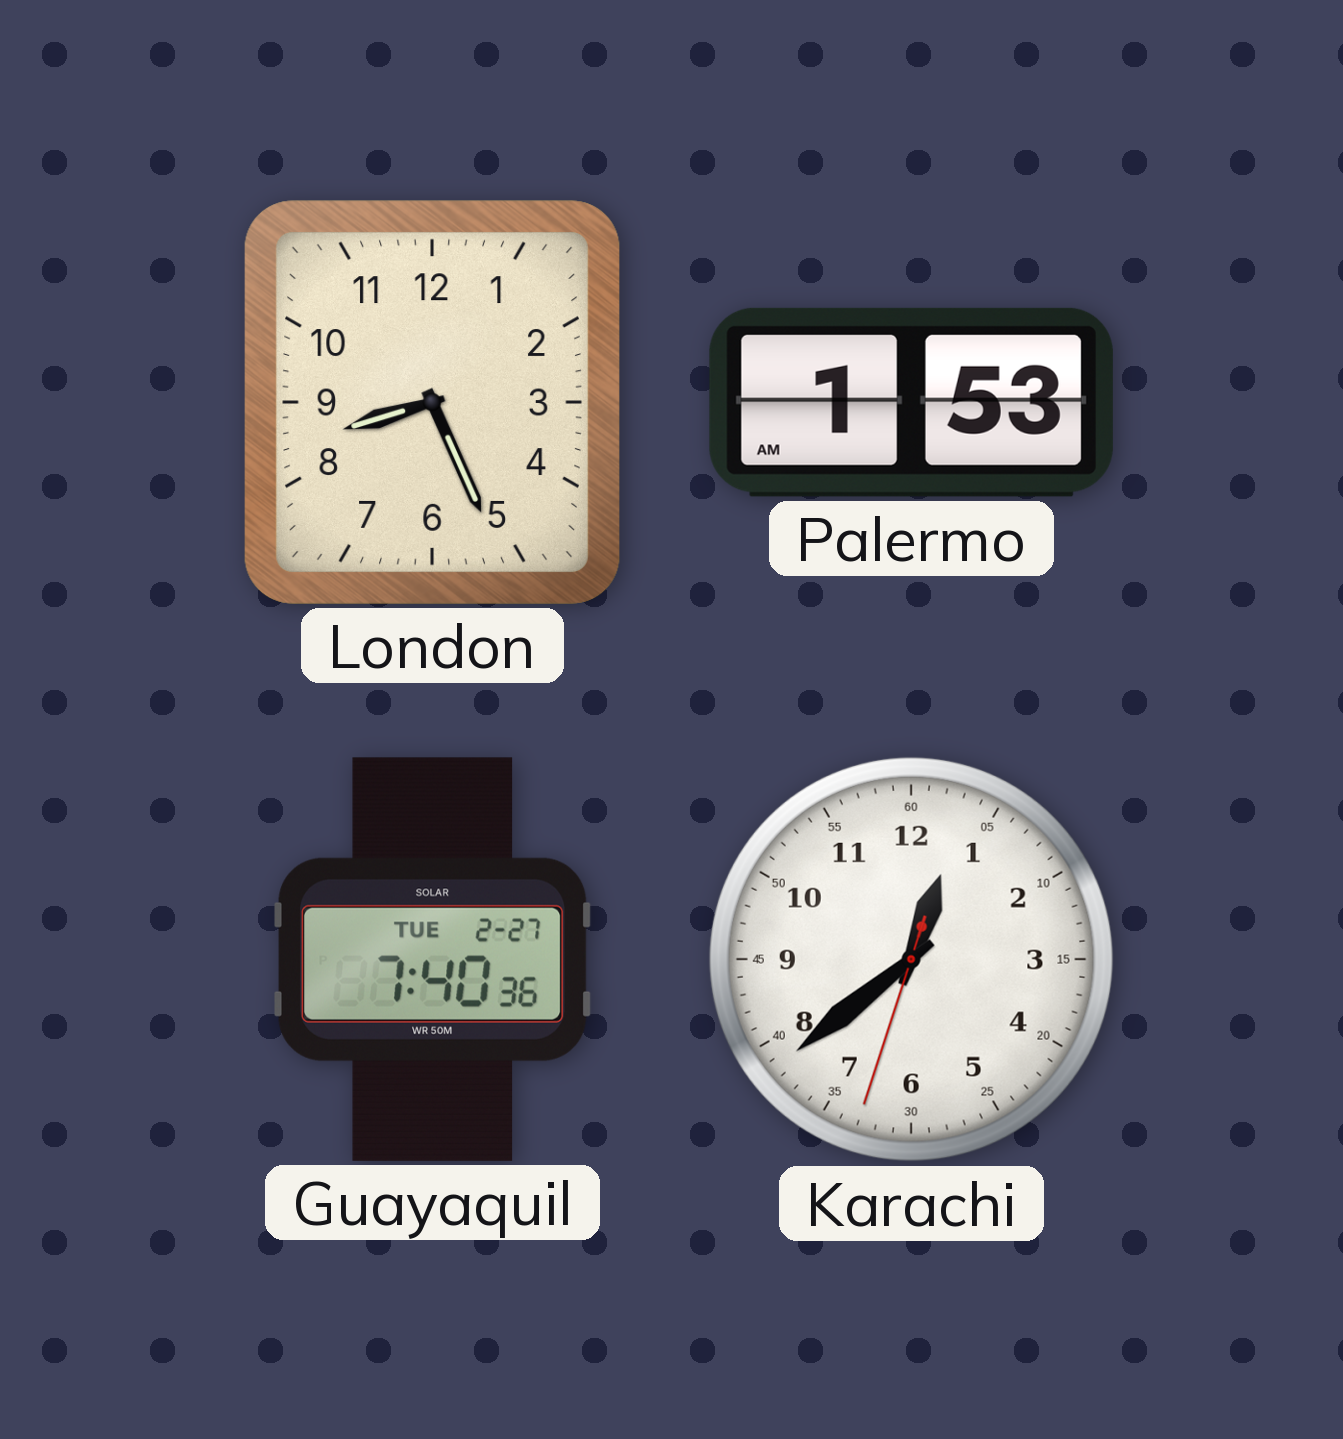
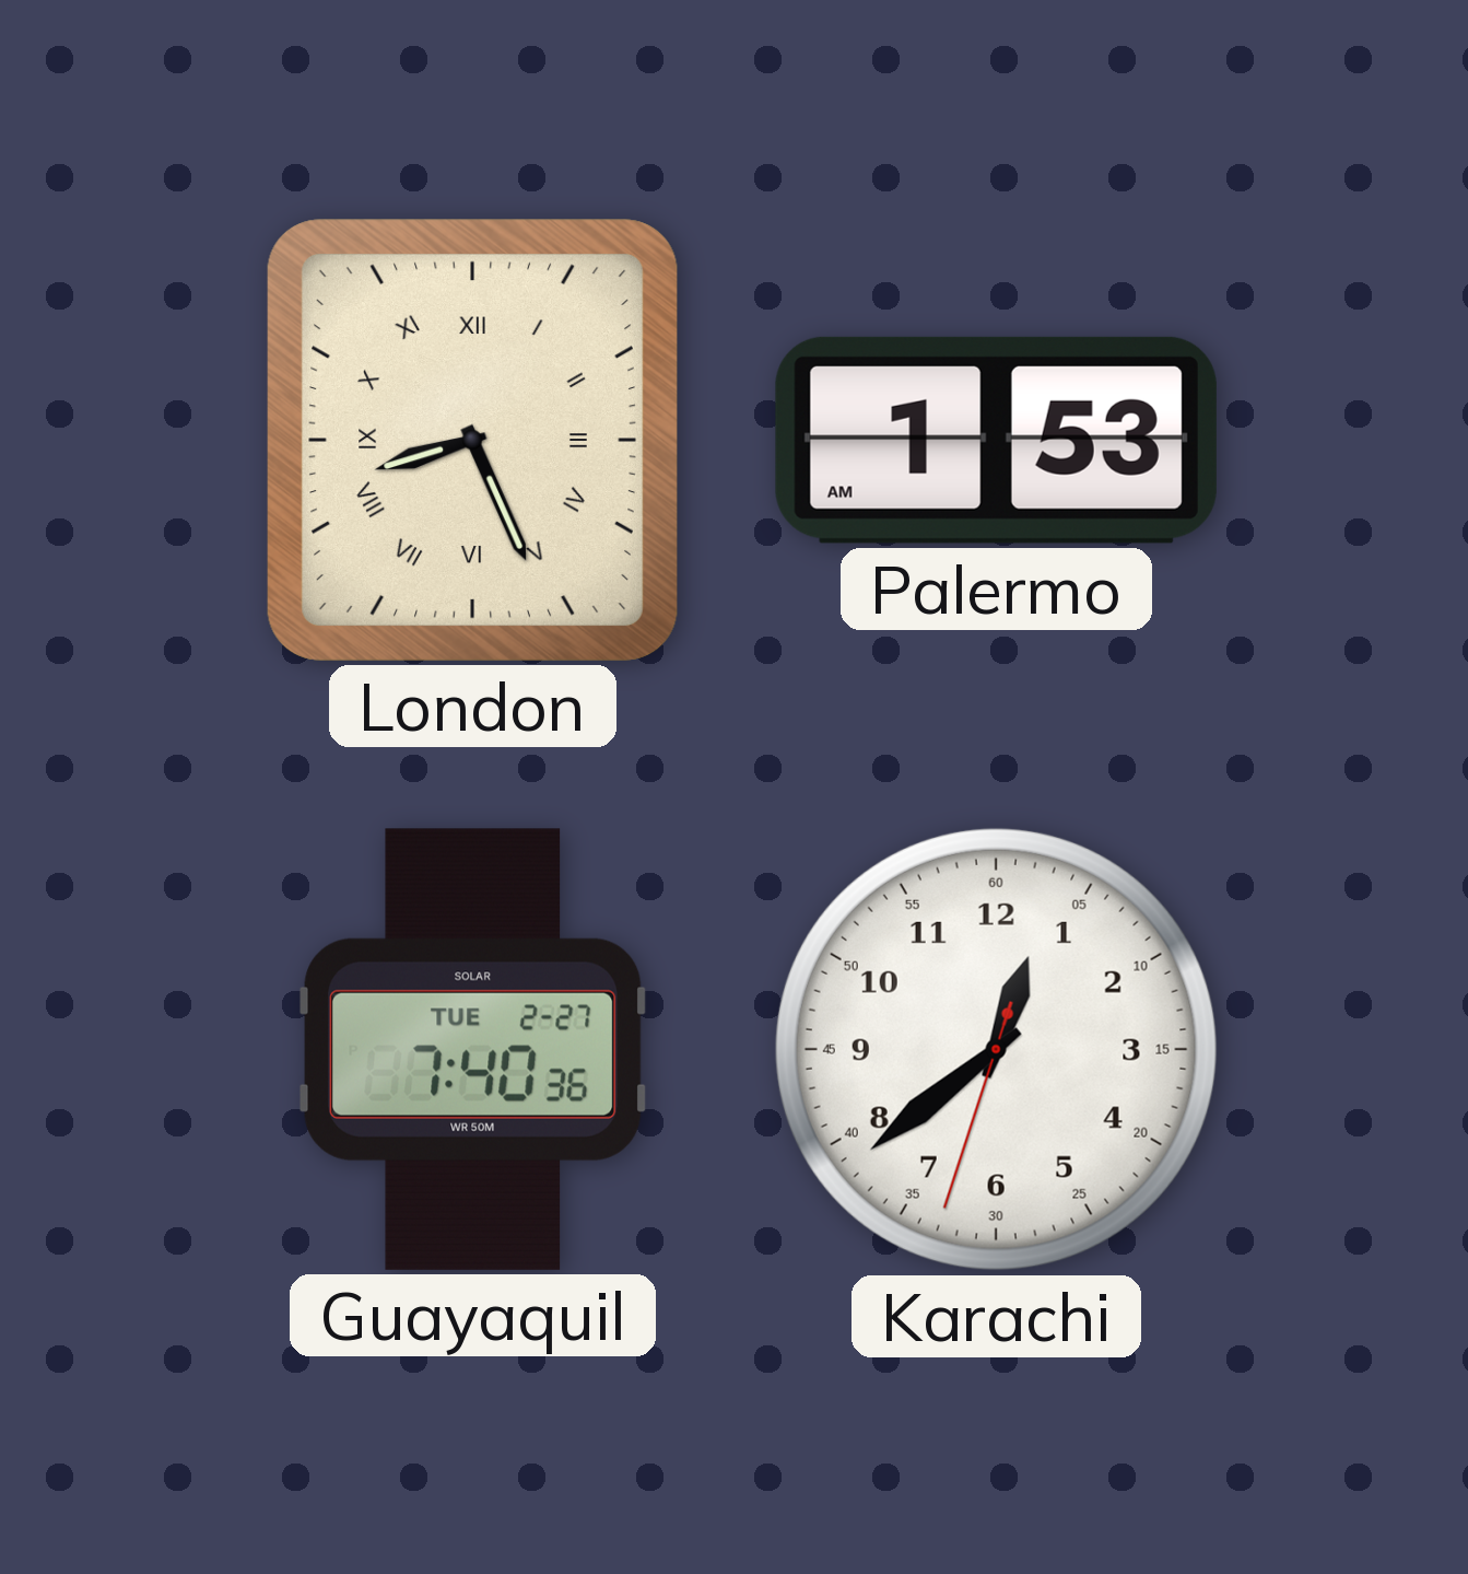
London numerals: Arabic -> Roman (472, 440)
